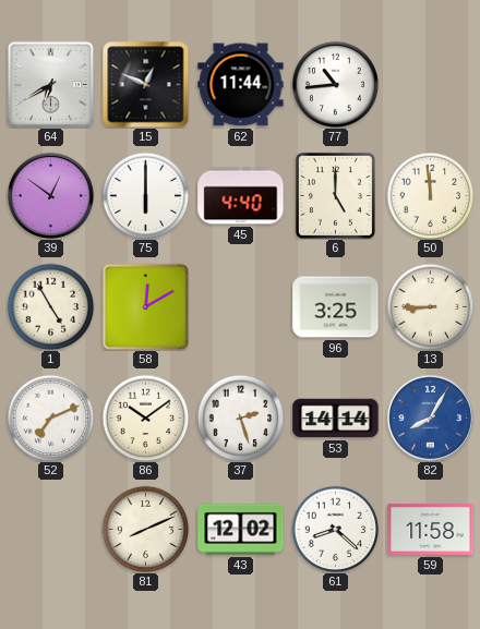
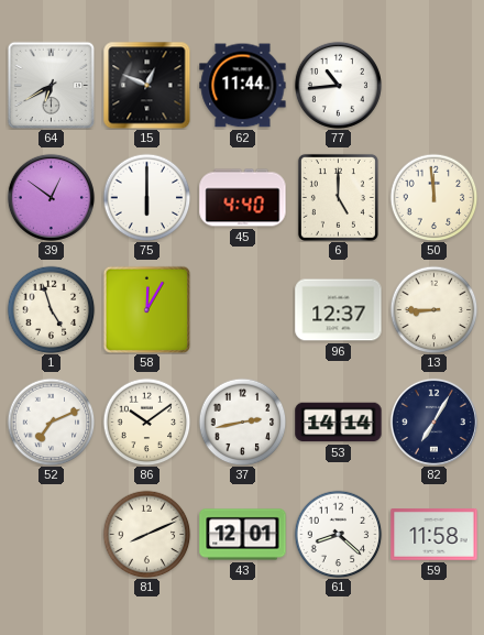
1: 4:55 -> 4:57 (51, 309)
58: 12:10 -> 12:05 (146, 309)
96: 3:25 -> 12:37 (339, 310)
37: 2:27 -> 2:43 (242, 421)
82: 8:05 -> 7:05 (433, 421)
82 dial: blue -> navy (433, 421)
43: 12:02 -> 12:01 (243, 535)
